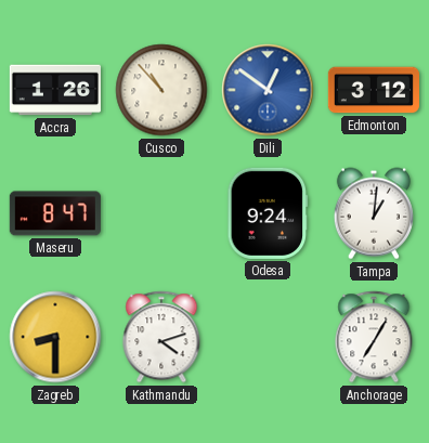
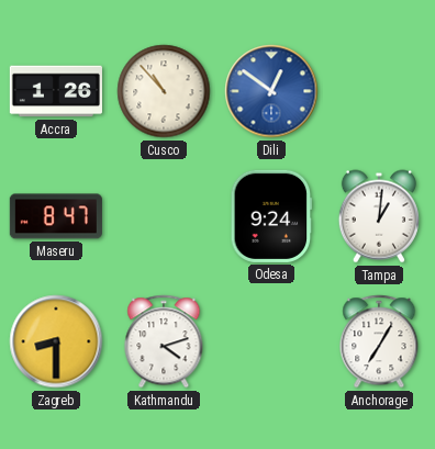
Edmonton: 3:12 -> none (374, 90)
